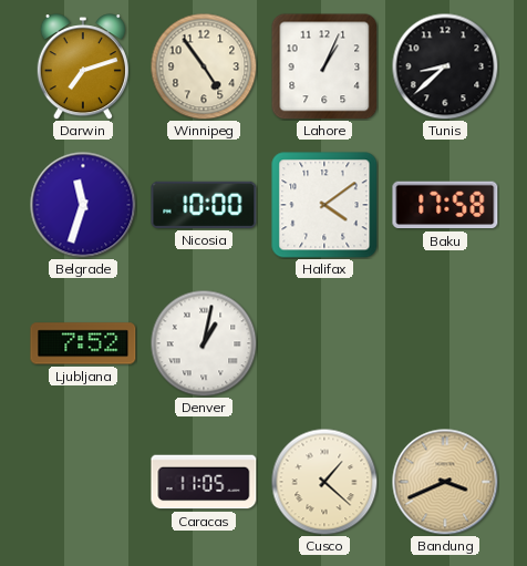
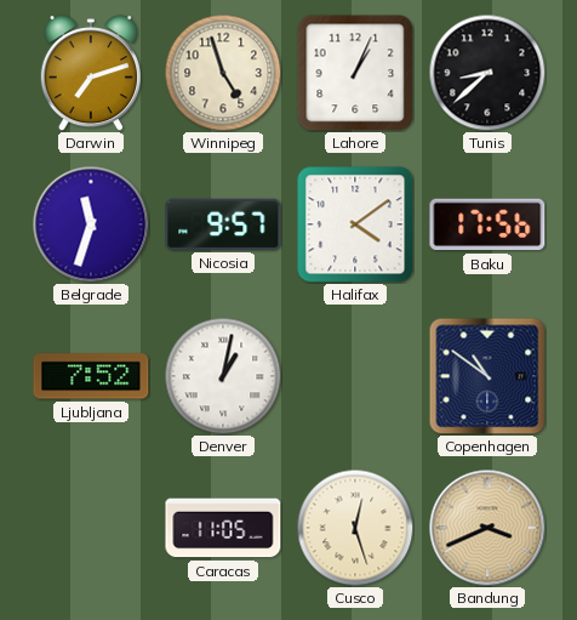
Winnipeg: 4:54 -> 4:57 (223, 73)
Nicosia: 10:00 -> 9:57 (223, 224)
Baku: 17:58 -> 17:56 (487, 224)
Copenhagen: none -> 10:51 (487, 376)
Cusco: 1:22 -> 12:27 (355, 528)
